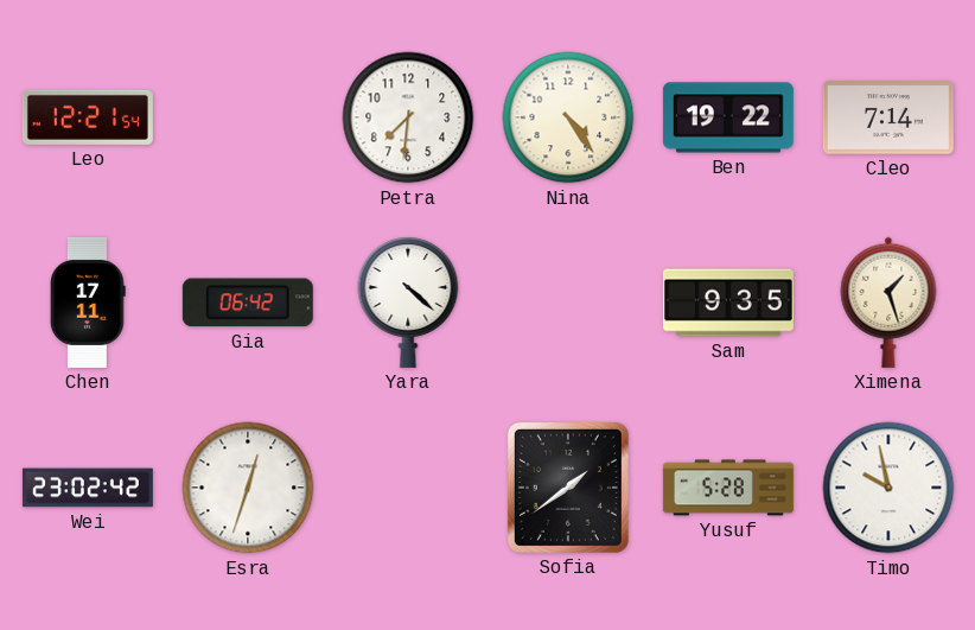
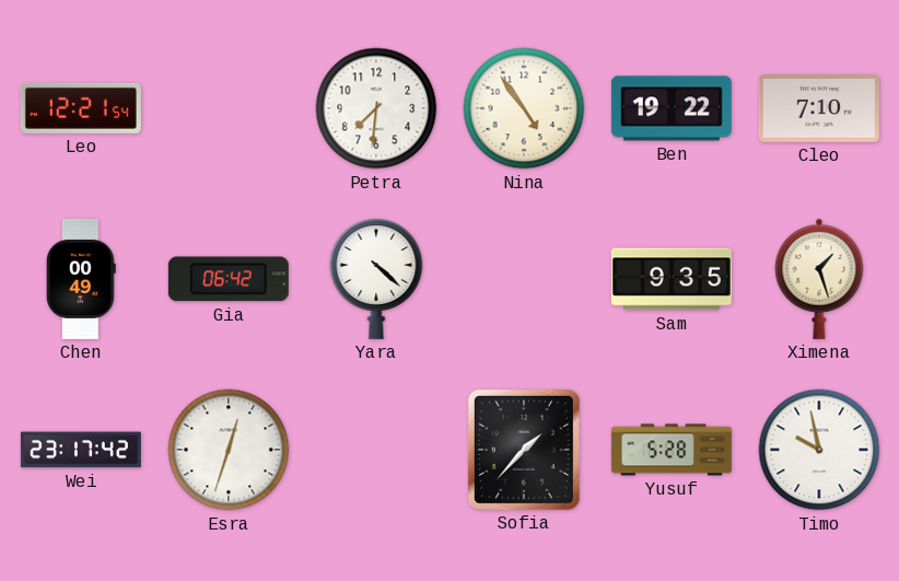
Nina: 4:24 -> 4:54 (524, 108)
Cleo: 7:14 -> 7:10 (819, 108)
Chen: 17:11 -> 00:49 (81, 279)
Wei: 23:02 -> 23:17 (81, 450)
Sofia: 1:39 -> 1:37 (524, 450)
